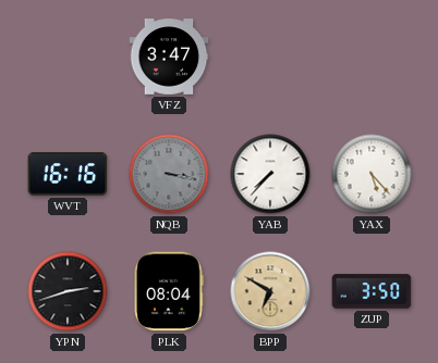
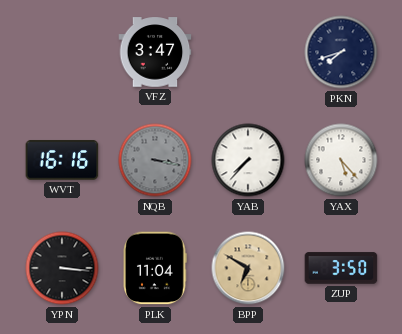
PKN: none -> 7:42 (341, 52)
YPN: 2:42 -> 3:16 (62, 268)
PLK: 08:04 -> 11:04 (155, 268)
